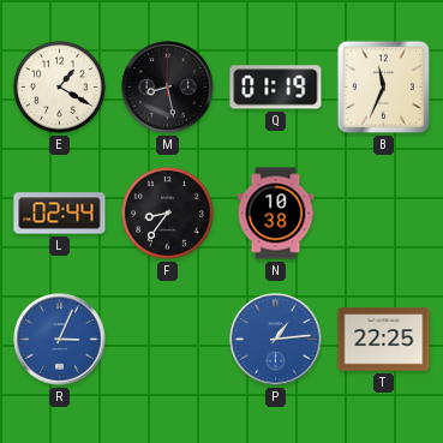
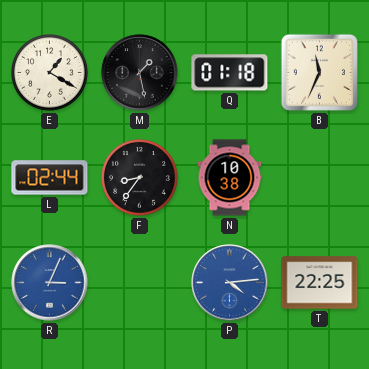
M: 8:28 -> 1:28 (140, 73)
Q: 01:19 -> 01:18 (230, 73)
P: 1:14 -> 4:14 (230, 283)
